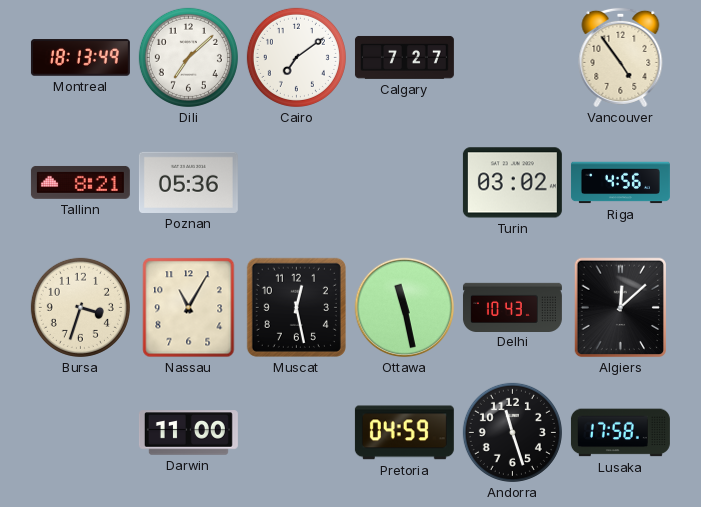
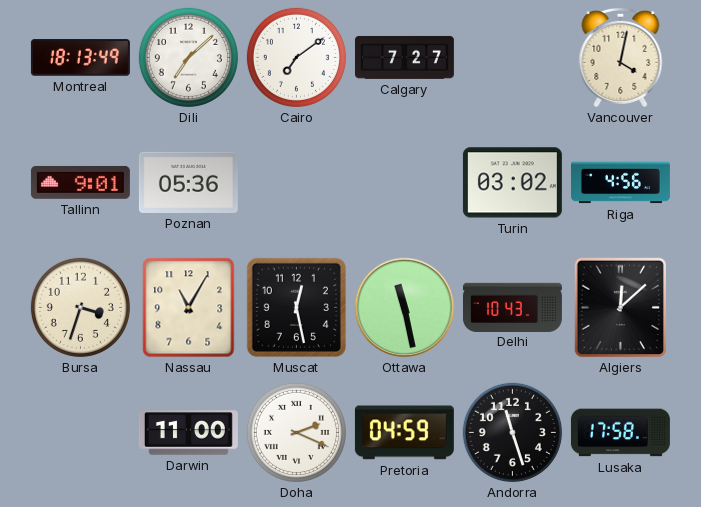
Vancouver: 4:54 -> 4:02 (621, 57)
Tallinn: 8:21 -> 9:01 (80, 183)
Doha: none -> 2:19 (296, 432)
